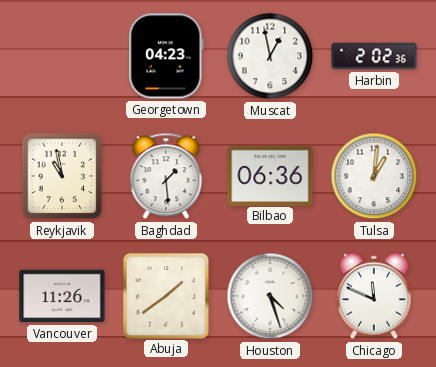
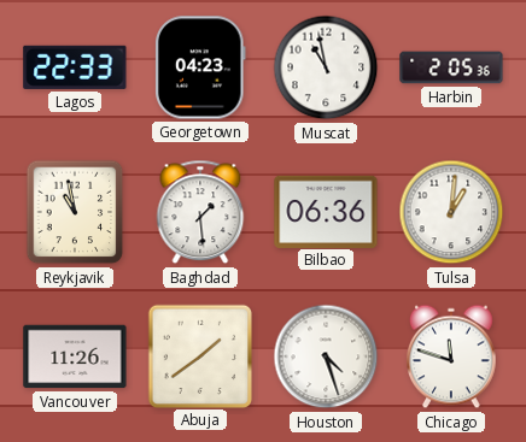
Lagos: none -> 22:33 (75, 67)
Muscat: 12:58 -> 10:58 (326, 67)
Harbin: 2:02 -> 2:05 (451, 67)
Chicago: 11:49 -> 11:48 (452, 356)
